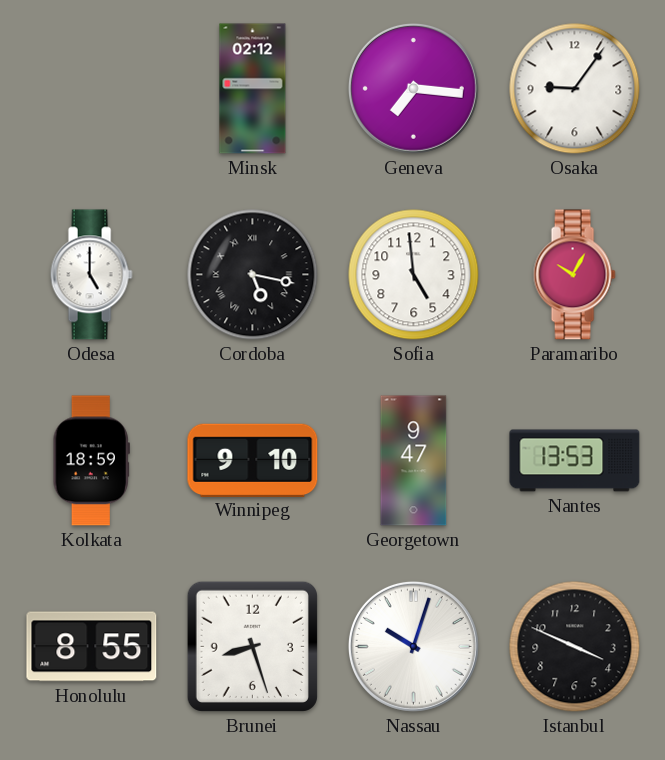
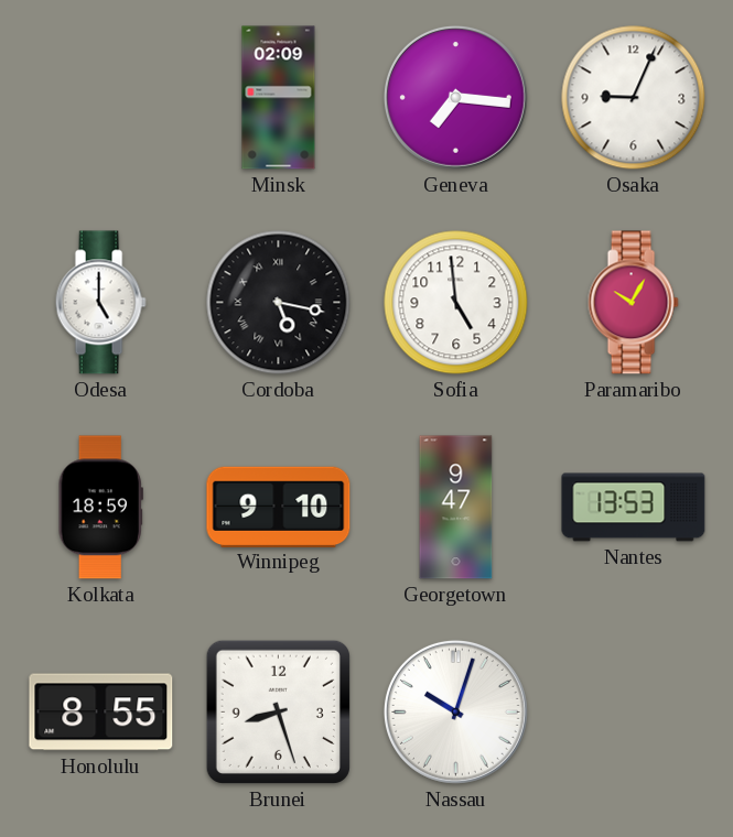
Minsk: 02:12 -> 02:09 (279, 98)
Osaka: 9:06 -> 9:04 (634, 98)
Istanbul: 3:49 -> none (575, 647)
